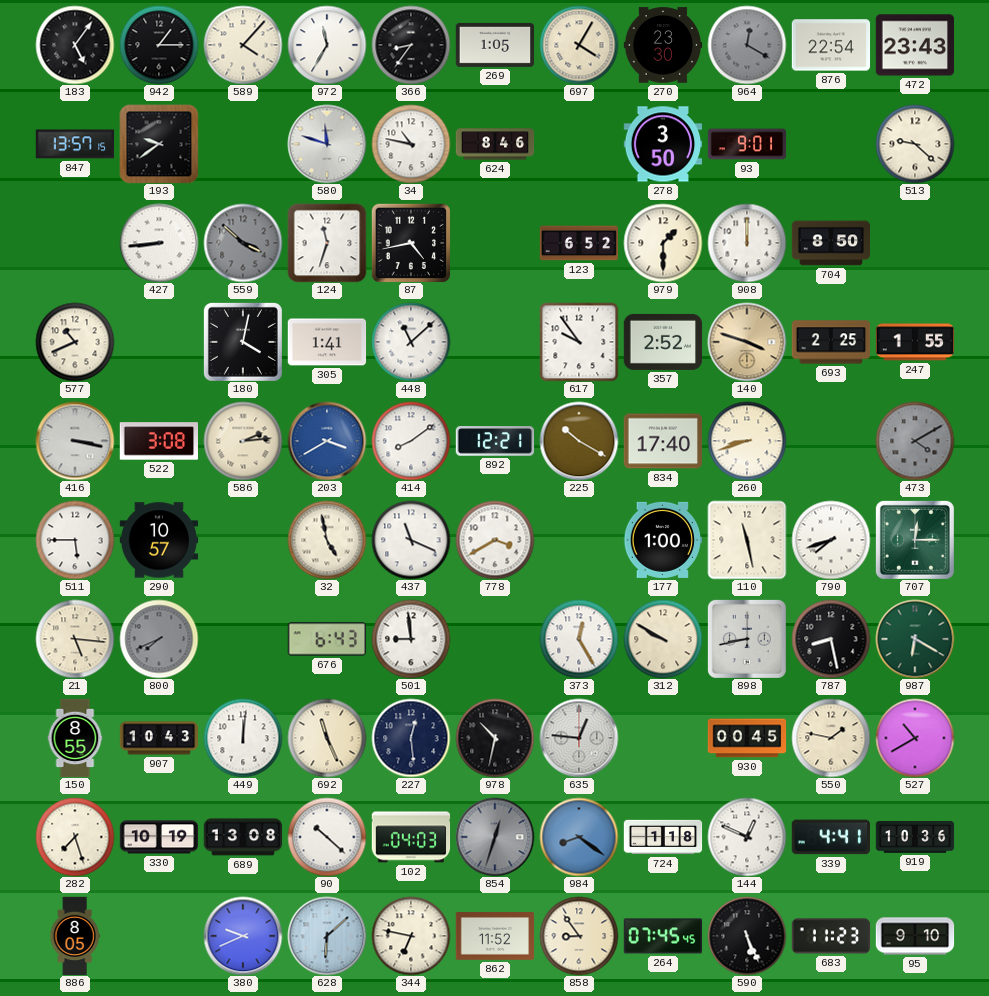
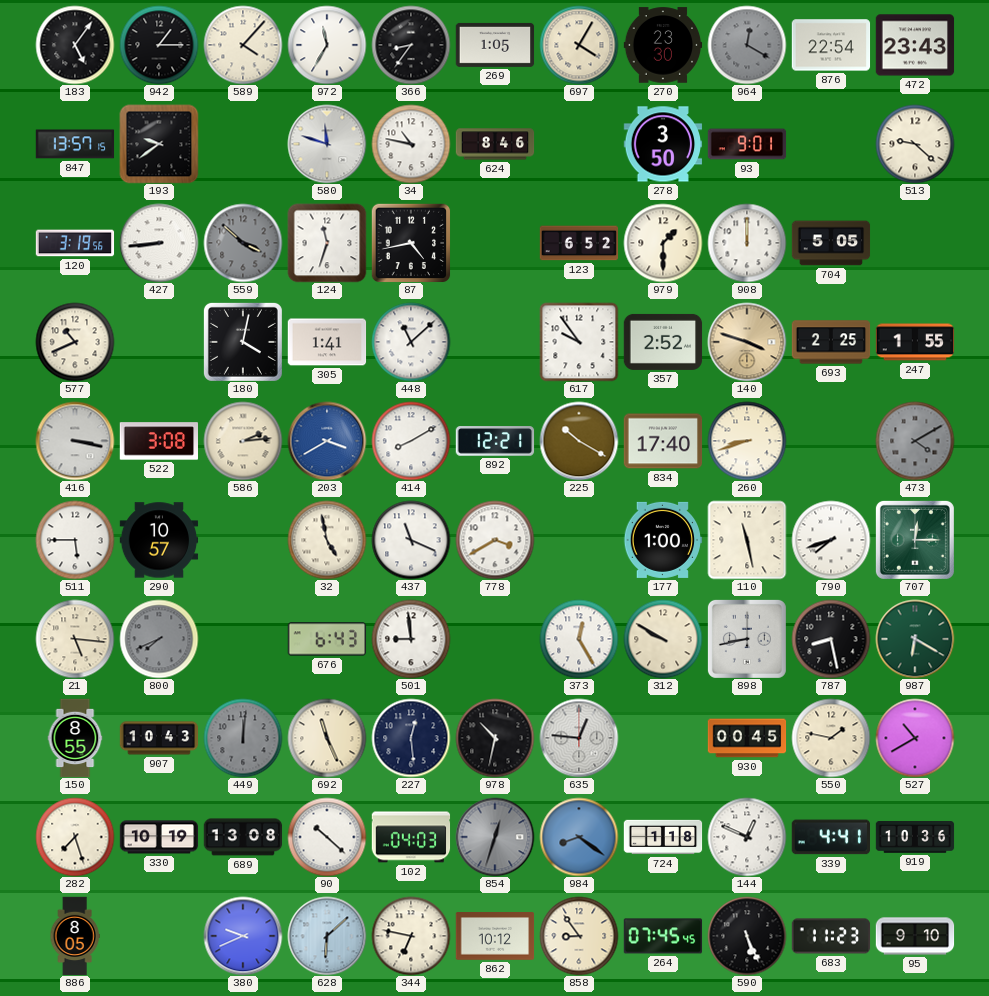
120: none -> 3:19 (75, 243)
704: 8:50 -> 5:05 (831, 243)
414: 8:09 -> 8:10 (411, 441)
449 dial: white -> grey (243, 738)
862: 11:52 -> 10:12 (495, 937)
